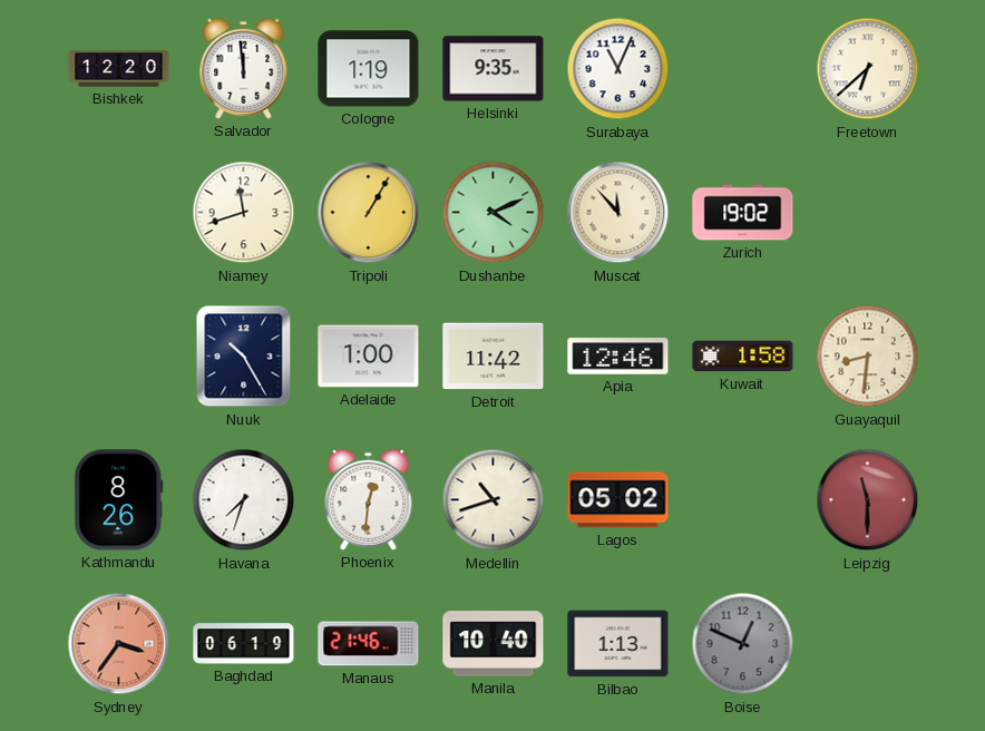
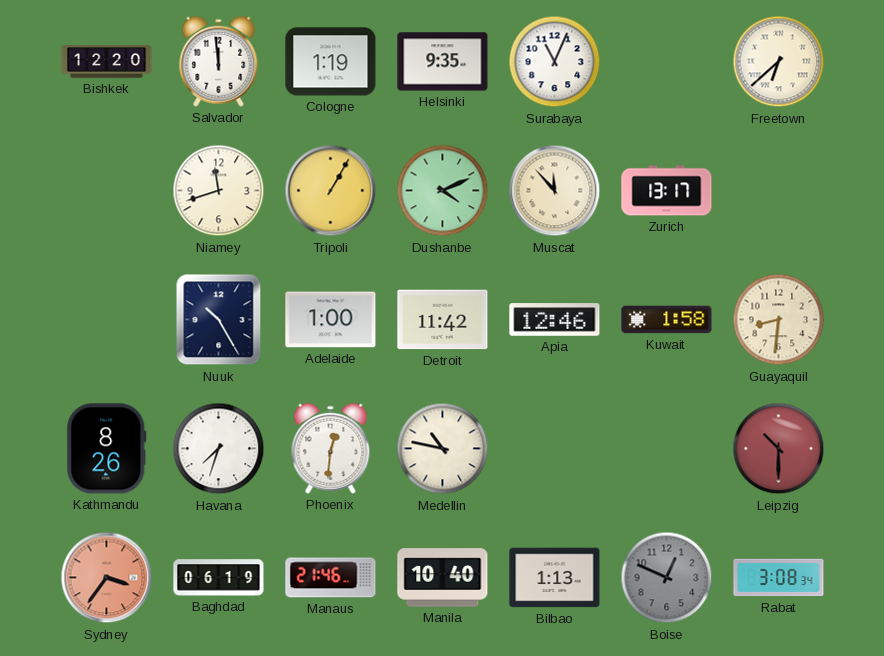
Zurich: 19:02 -> 13:17 (667, 191)
Medellin: 10:42 -> 10:47 (443, 449)
Lagos: 05:02 -> none (618, 500)
Leipzig: 11:30 -> 10:30 (779, 449)
Rabat: none -> 3:08 (779, 578)
